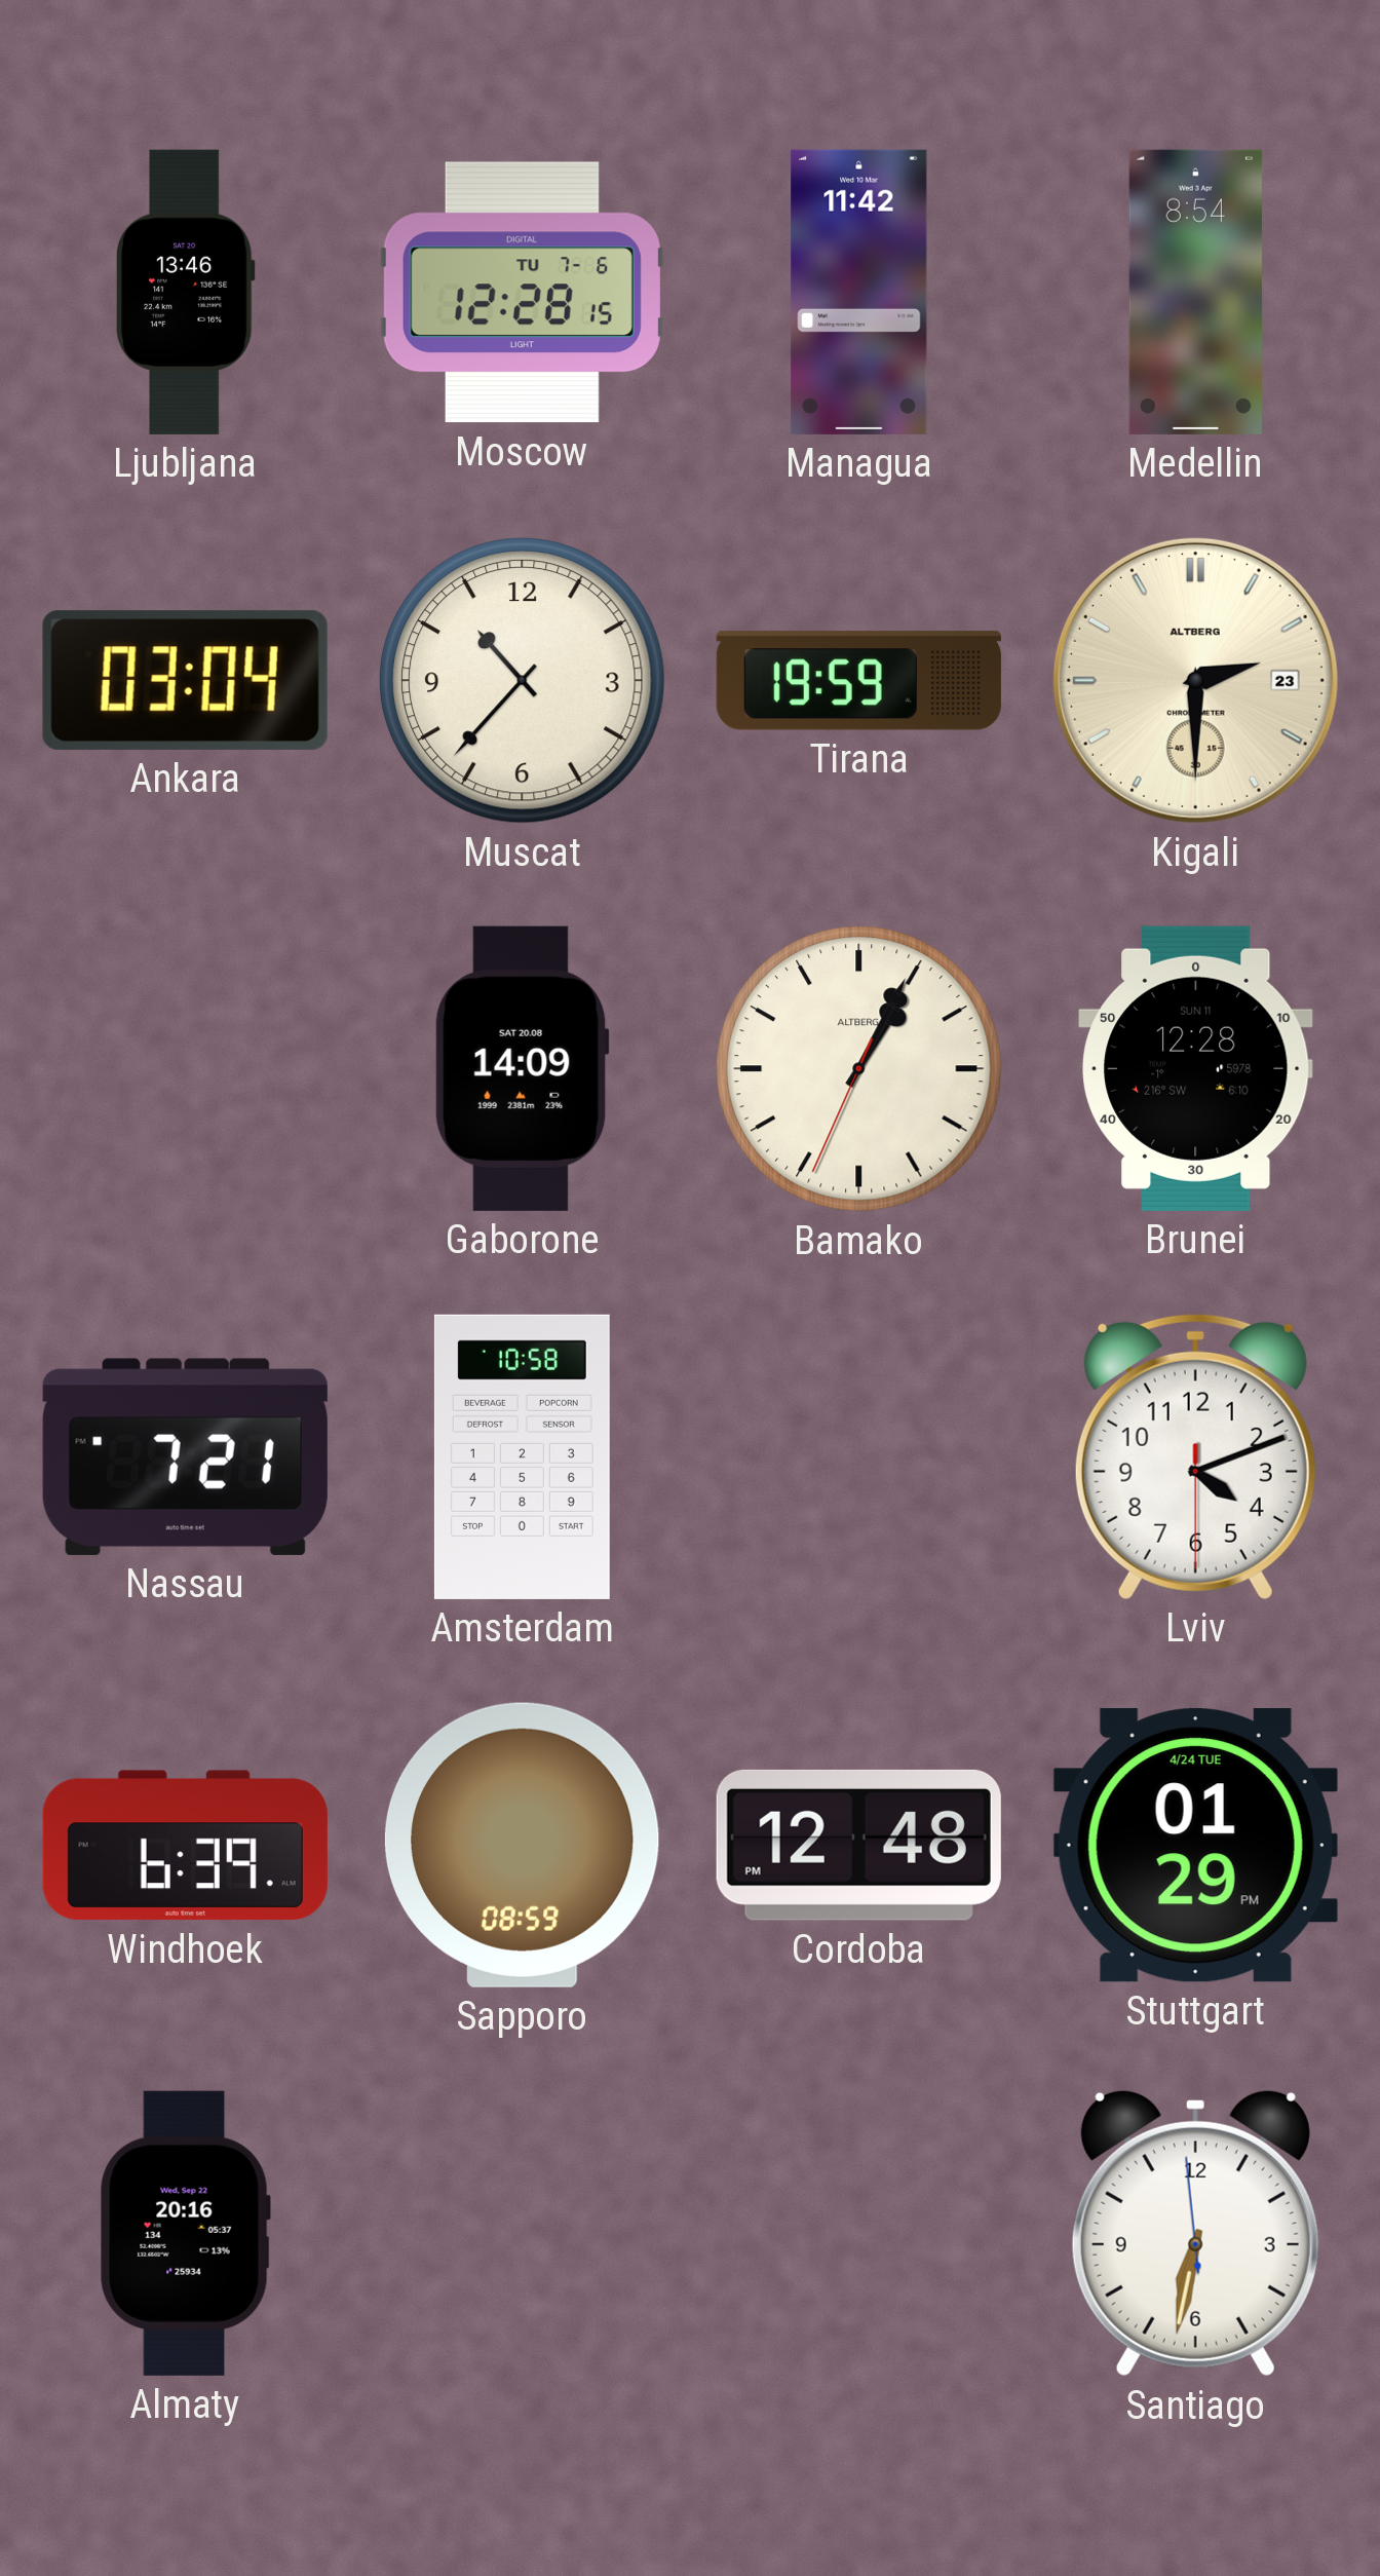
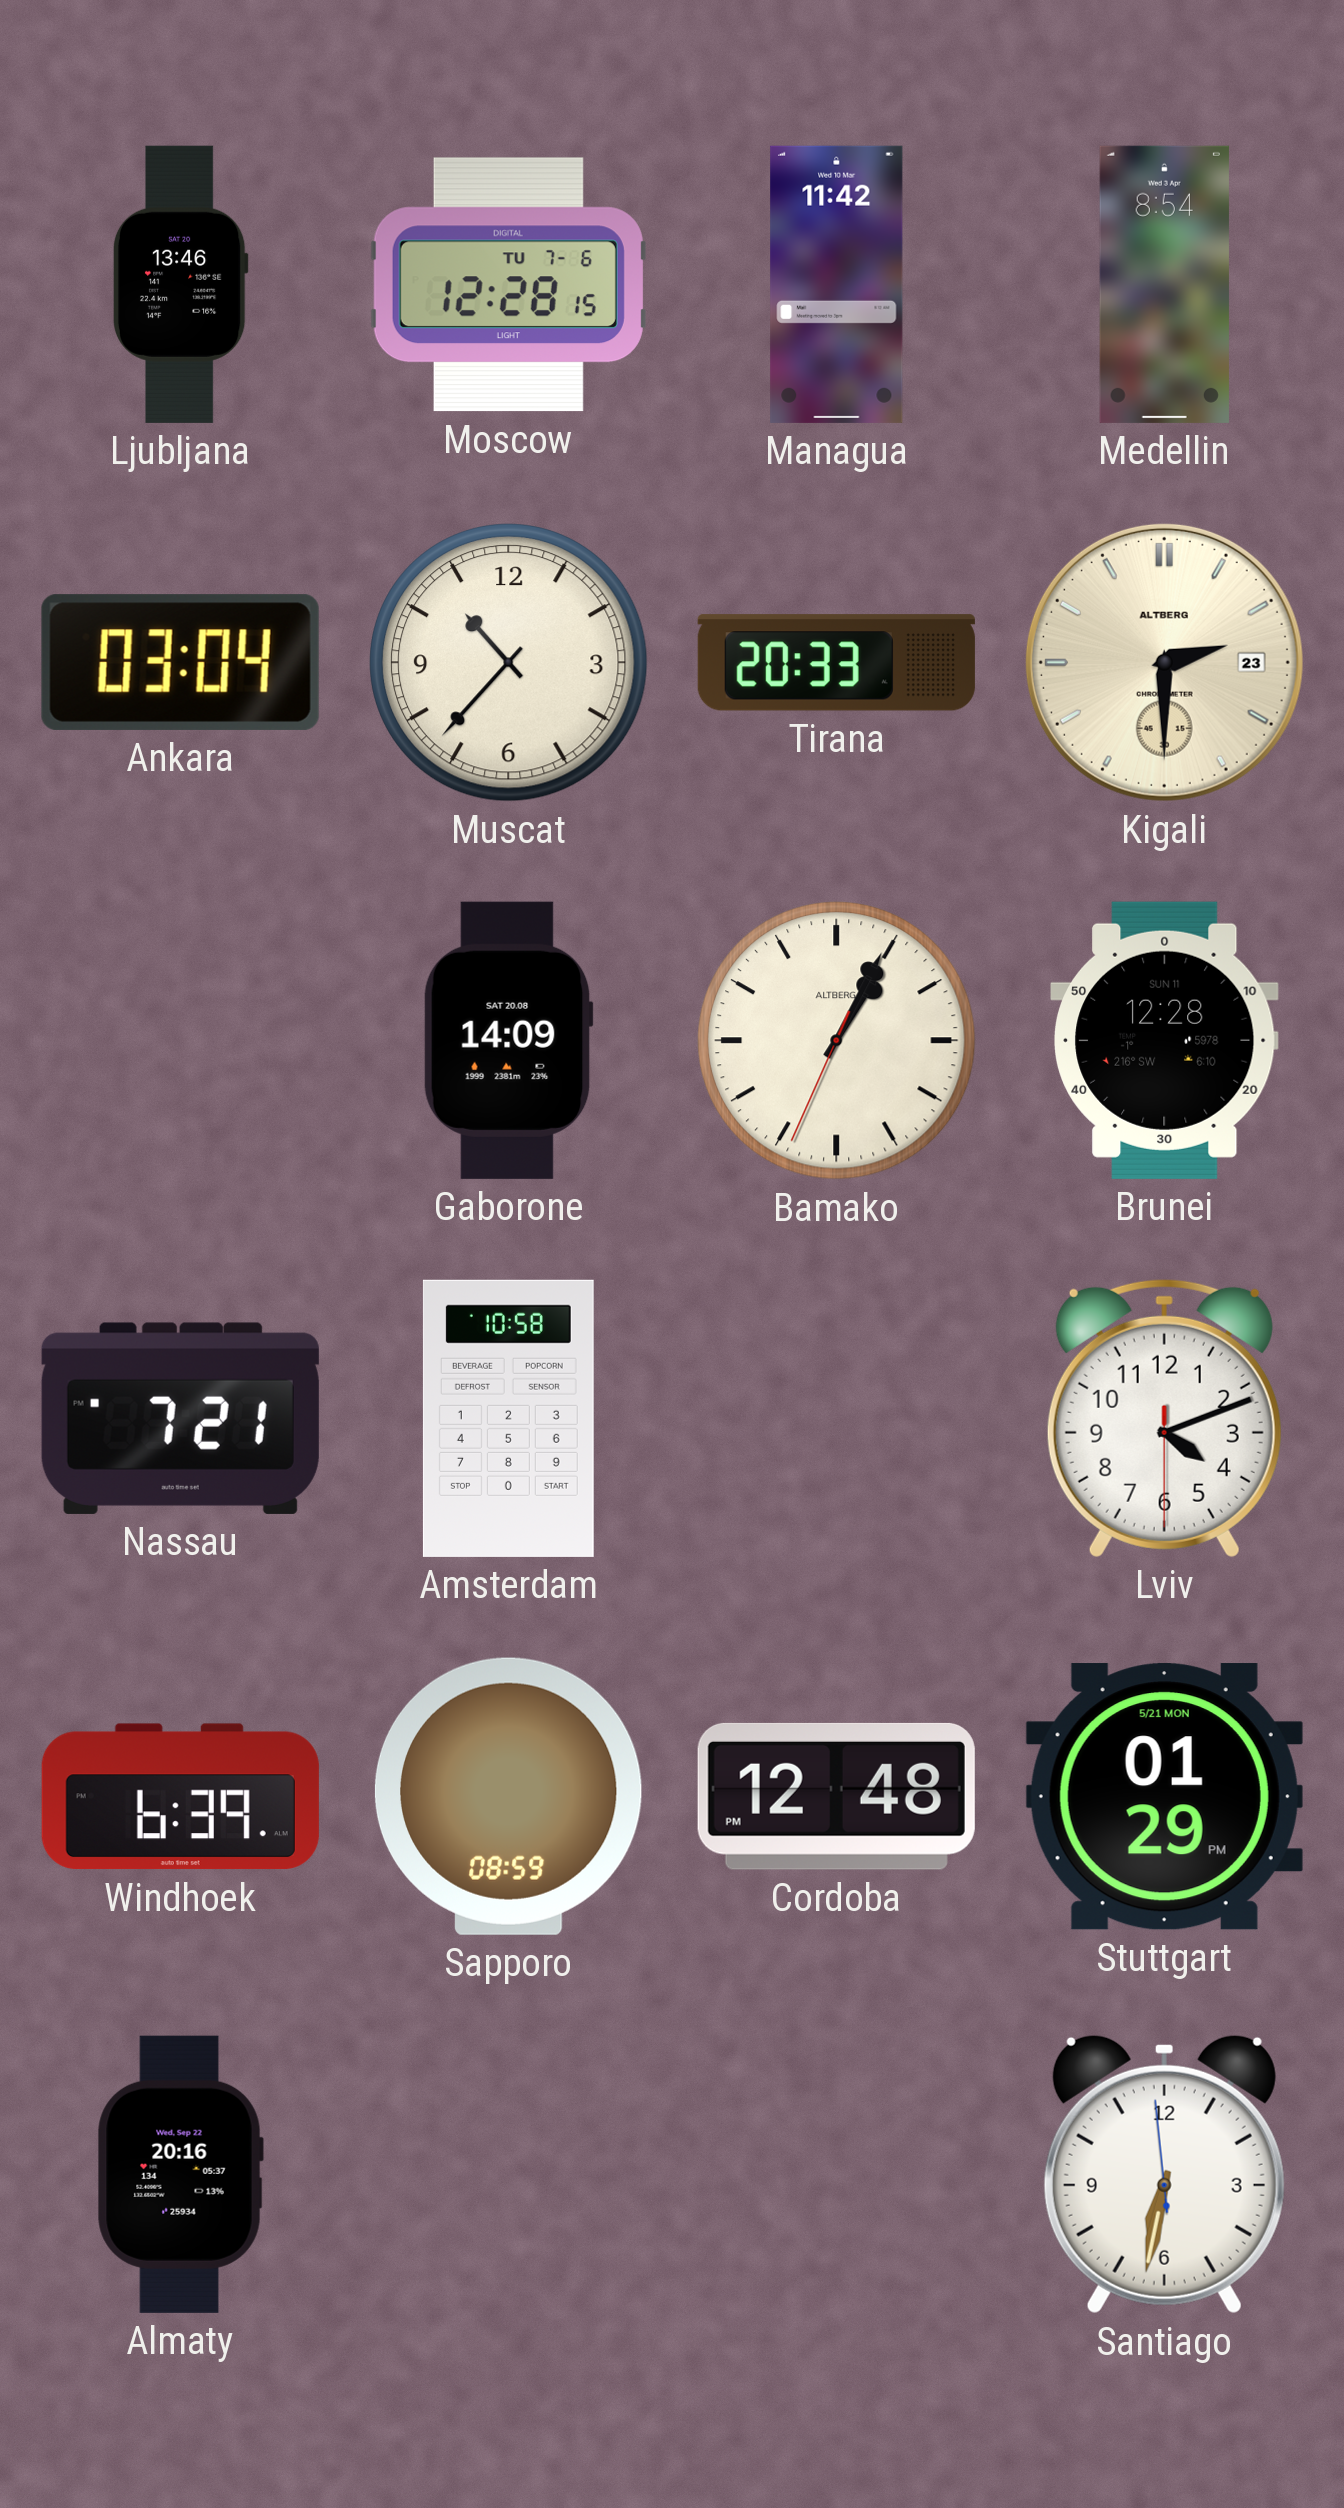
Tirana: 19:59 -> 20:33 (836, 663)
Stuttgart date: 4/24 TUE -> 5/21 MON (1164, 1797)
